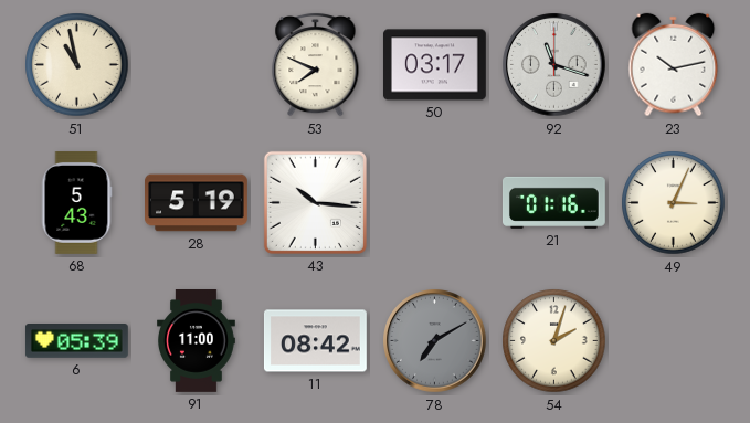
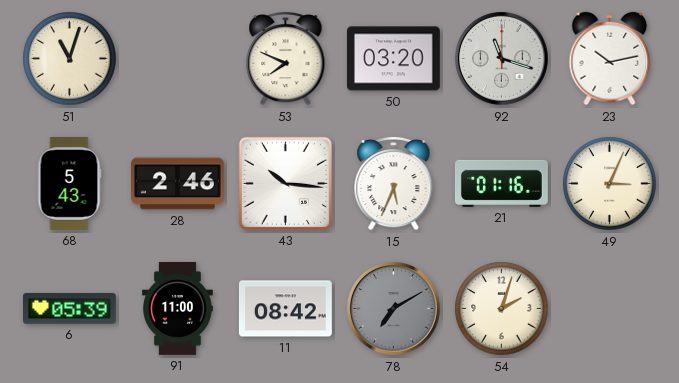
51: 10:58 -> 11:03 (70, 59)
50: 03:17 -> 03:20 (393, 59)
28: 5:19 -> 2:46 (178, 184)
15: none -> 5:34 (394, 183)
